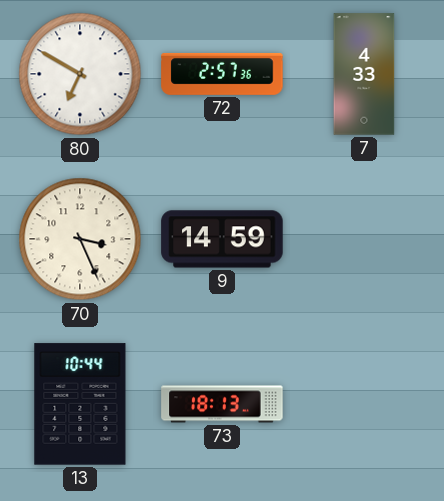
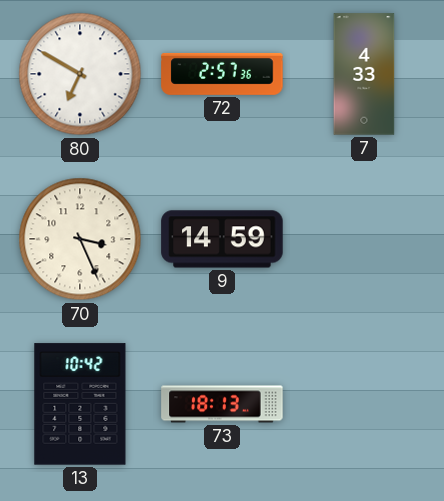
13: 10:44 -> 10:42 (80, 404)
